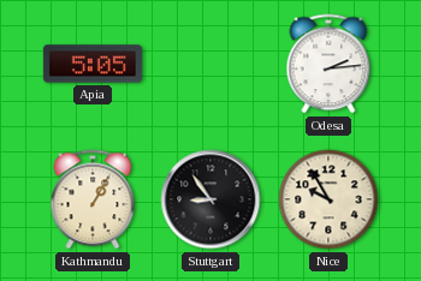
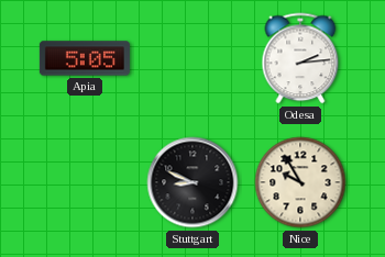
Kathmandu: 1:05 -> none (93, 199)
Stuttgart: 8:54 -> 8:49 (193, 182)
